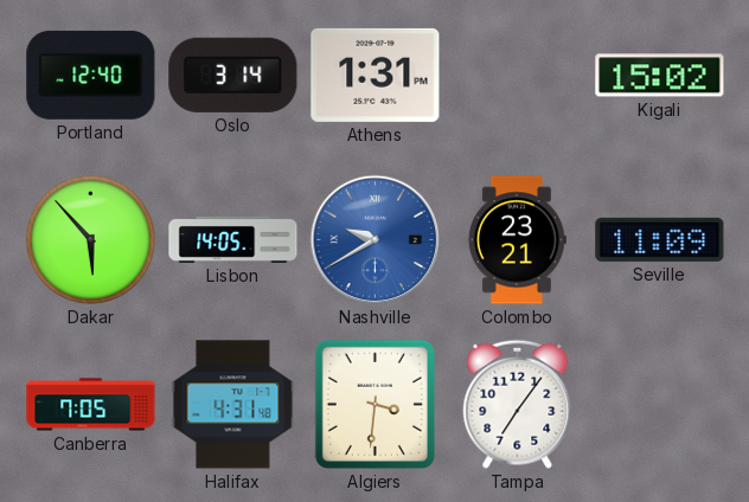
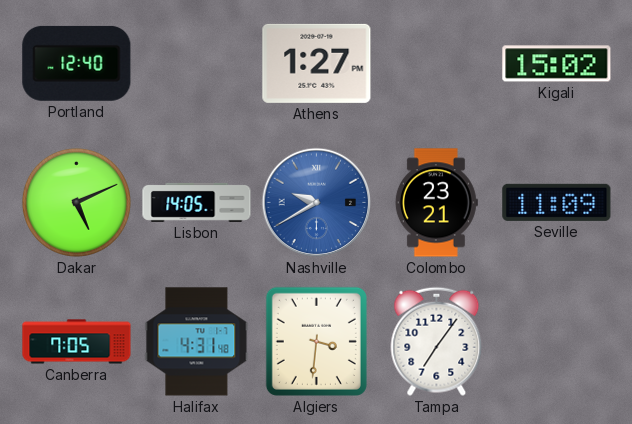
Oslo: 3:14 -> none (233, 75)
Athens: 1:31 -> 1:27 (317, 63)
Dakar: 5:53 -> 5:11 (76, 202)
